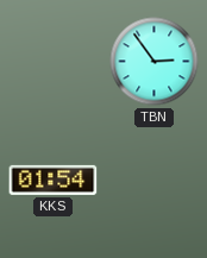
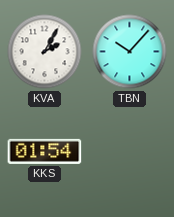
KVA: none -> 2:05 (45, 52)
TBN: 2:54 -> 10:07 (130, 52)
